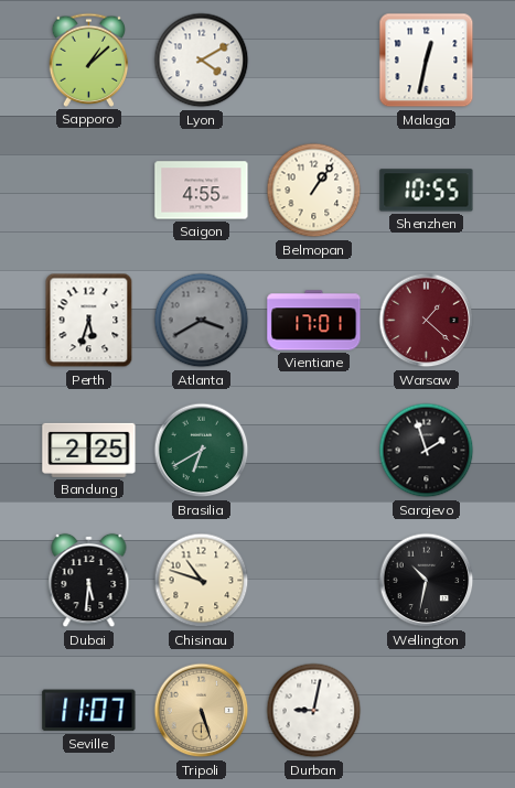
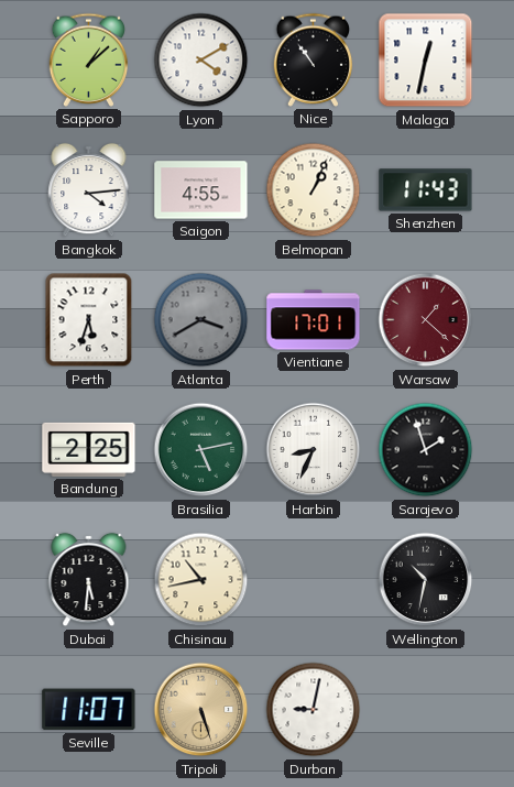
Nice: none -> 10:54 (314, 59)
Bangkok: none -> 4:14 (89, 190)
Belmopan: 1:06 -> 1:04 (314, 190)
Shenzhen: 10:55 -> 11:43 (426, 190)
Brasilia: 6:40 -> 5:13 (201, 450)
Harbin: none -> 8:34 (314, 450)
Chisinau: 10:48 -> 10:43 (201, 580)
